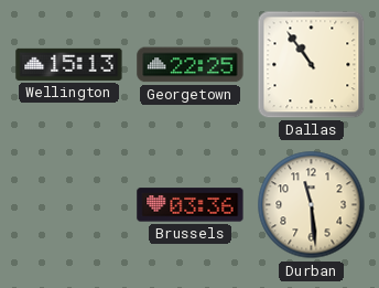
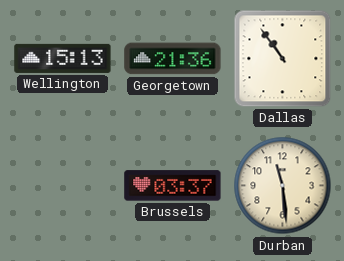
Georgetown: 22:25 -> 21:36 (173, 59)
Brussels: 03:36 -> 03:37 (173, 186)
